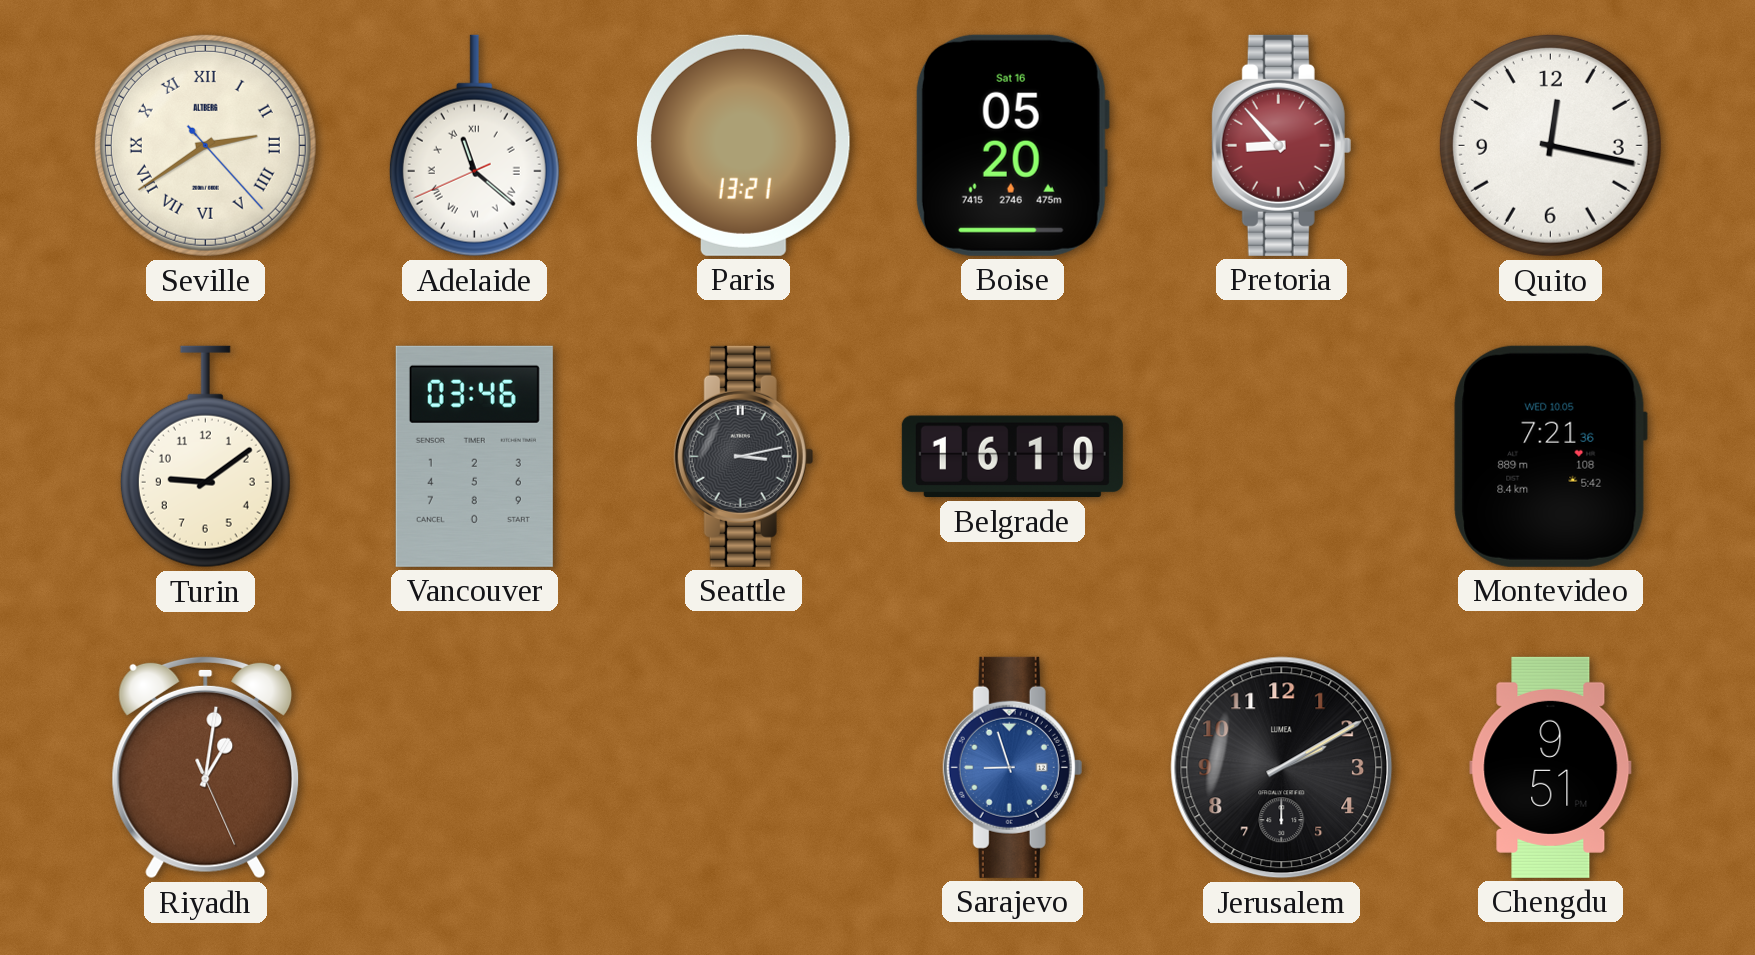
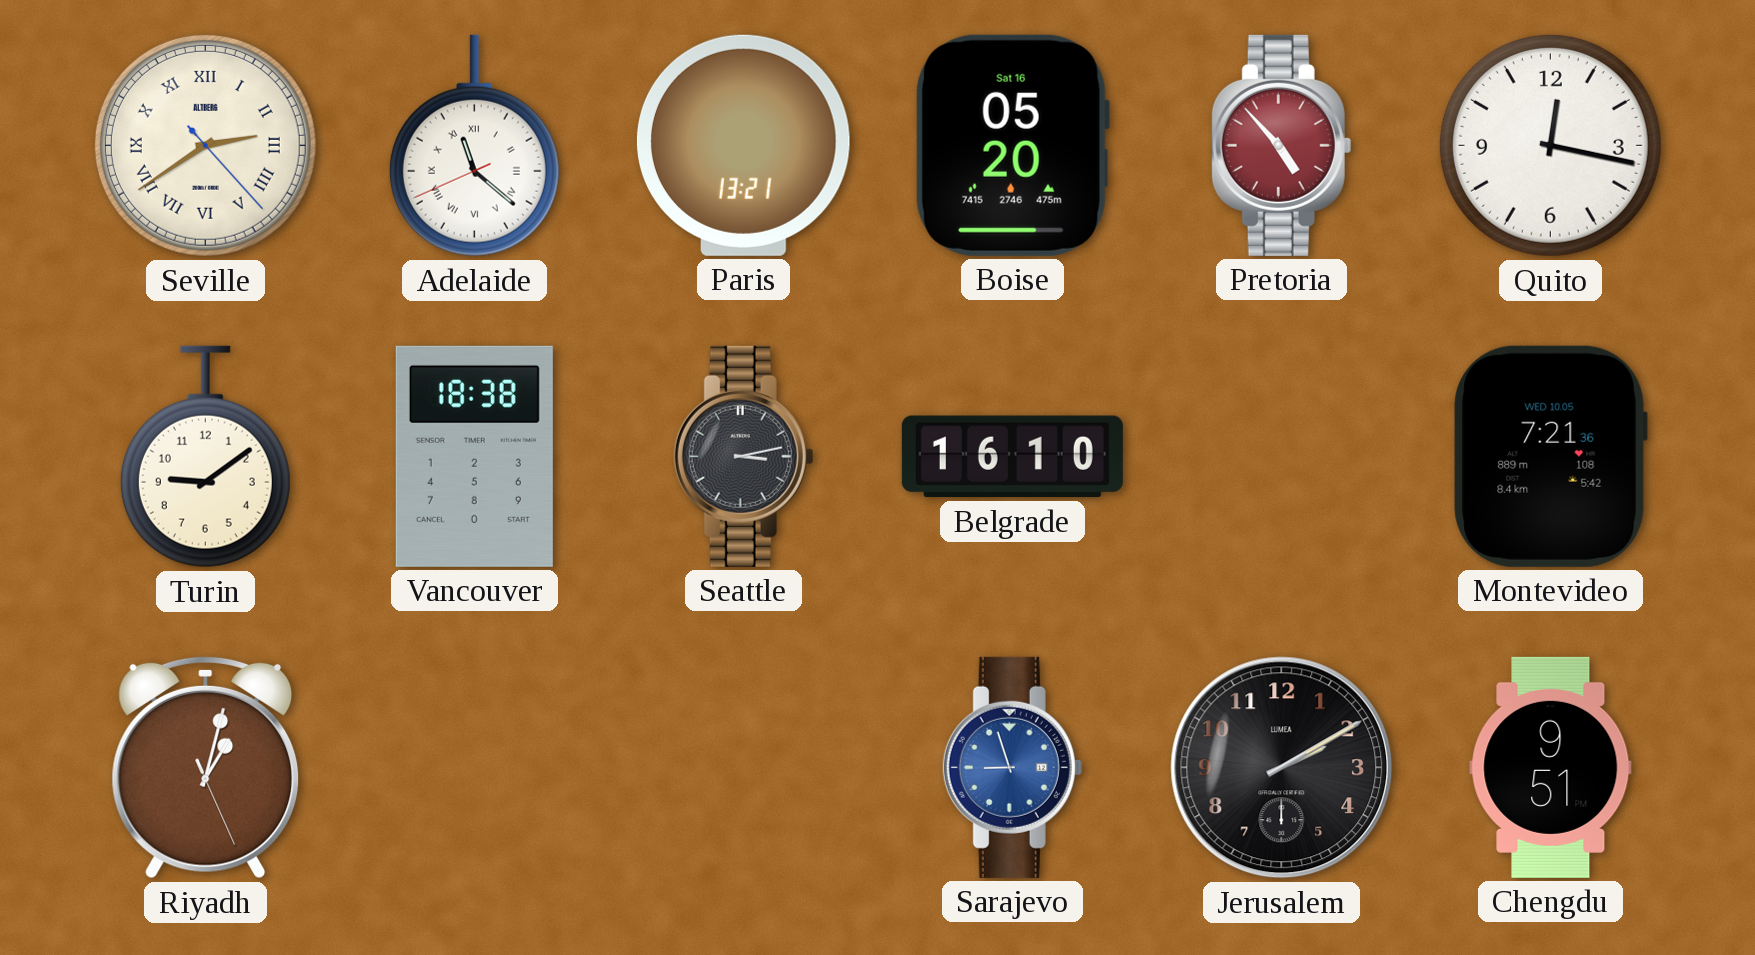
Pretoria: 8:53 -> 4:53 (1282, 145)
Vancouver: 03:46 -> 18:38 (474, 456)
Riyadh: 1:01 -> 1:02 (206, 767)
